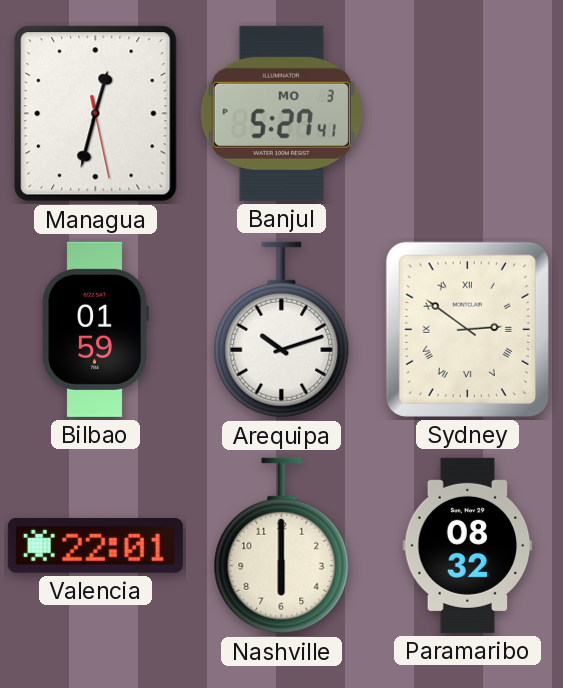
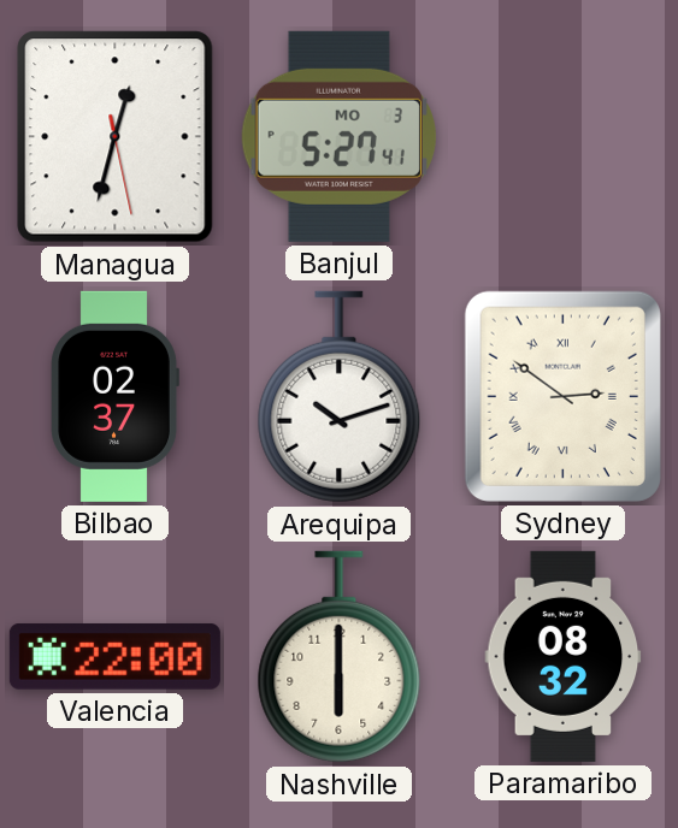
Bilbao: 01:59 -> 02:37 (114, 396)
Valencia: 22:01 -> 22:00 (114, 657)
